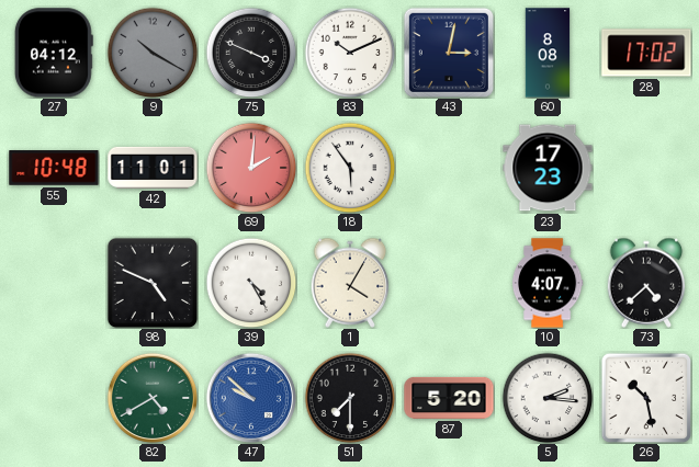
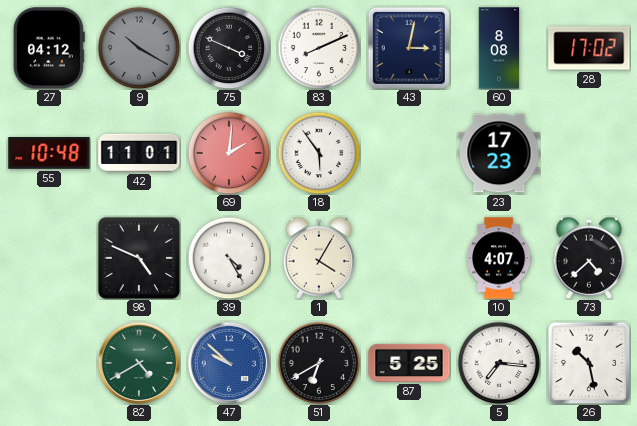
83: 10:11 -> 8:11 (319, 48)
51: 7:30 -> 6:40 (319, 363)
87: 5:20 -> 5:25 (409, 363)
5: 2:16 -> 7:16 (499, 363)
